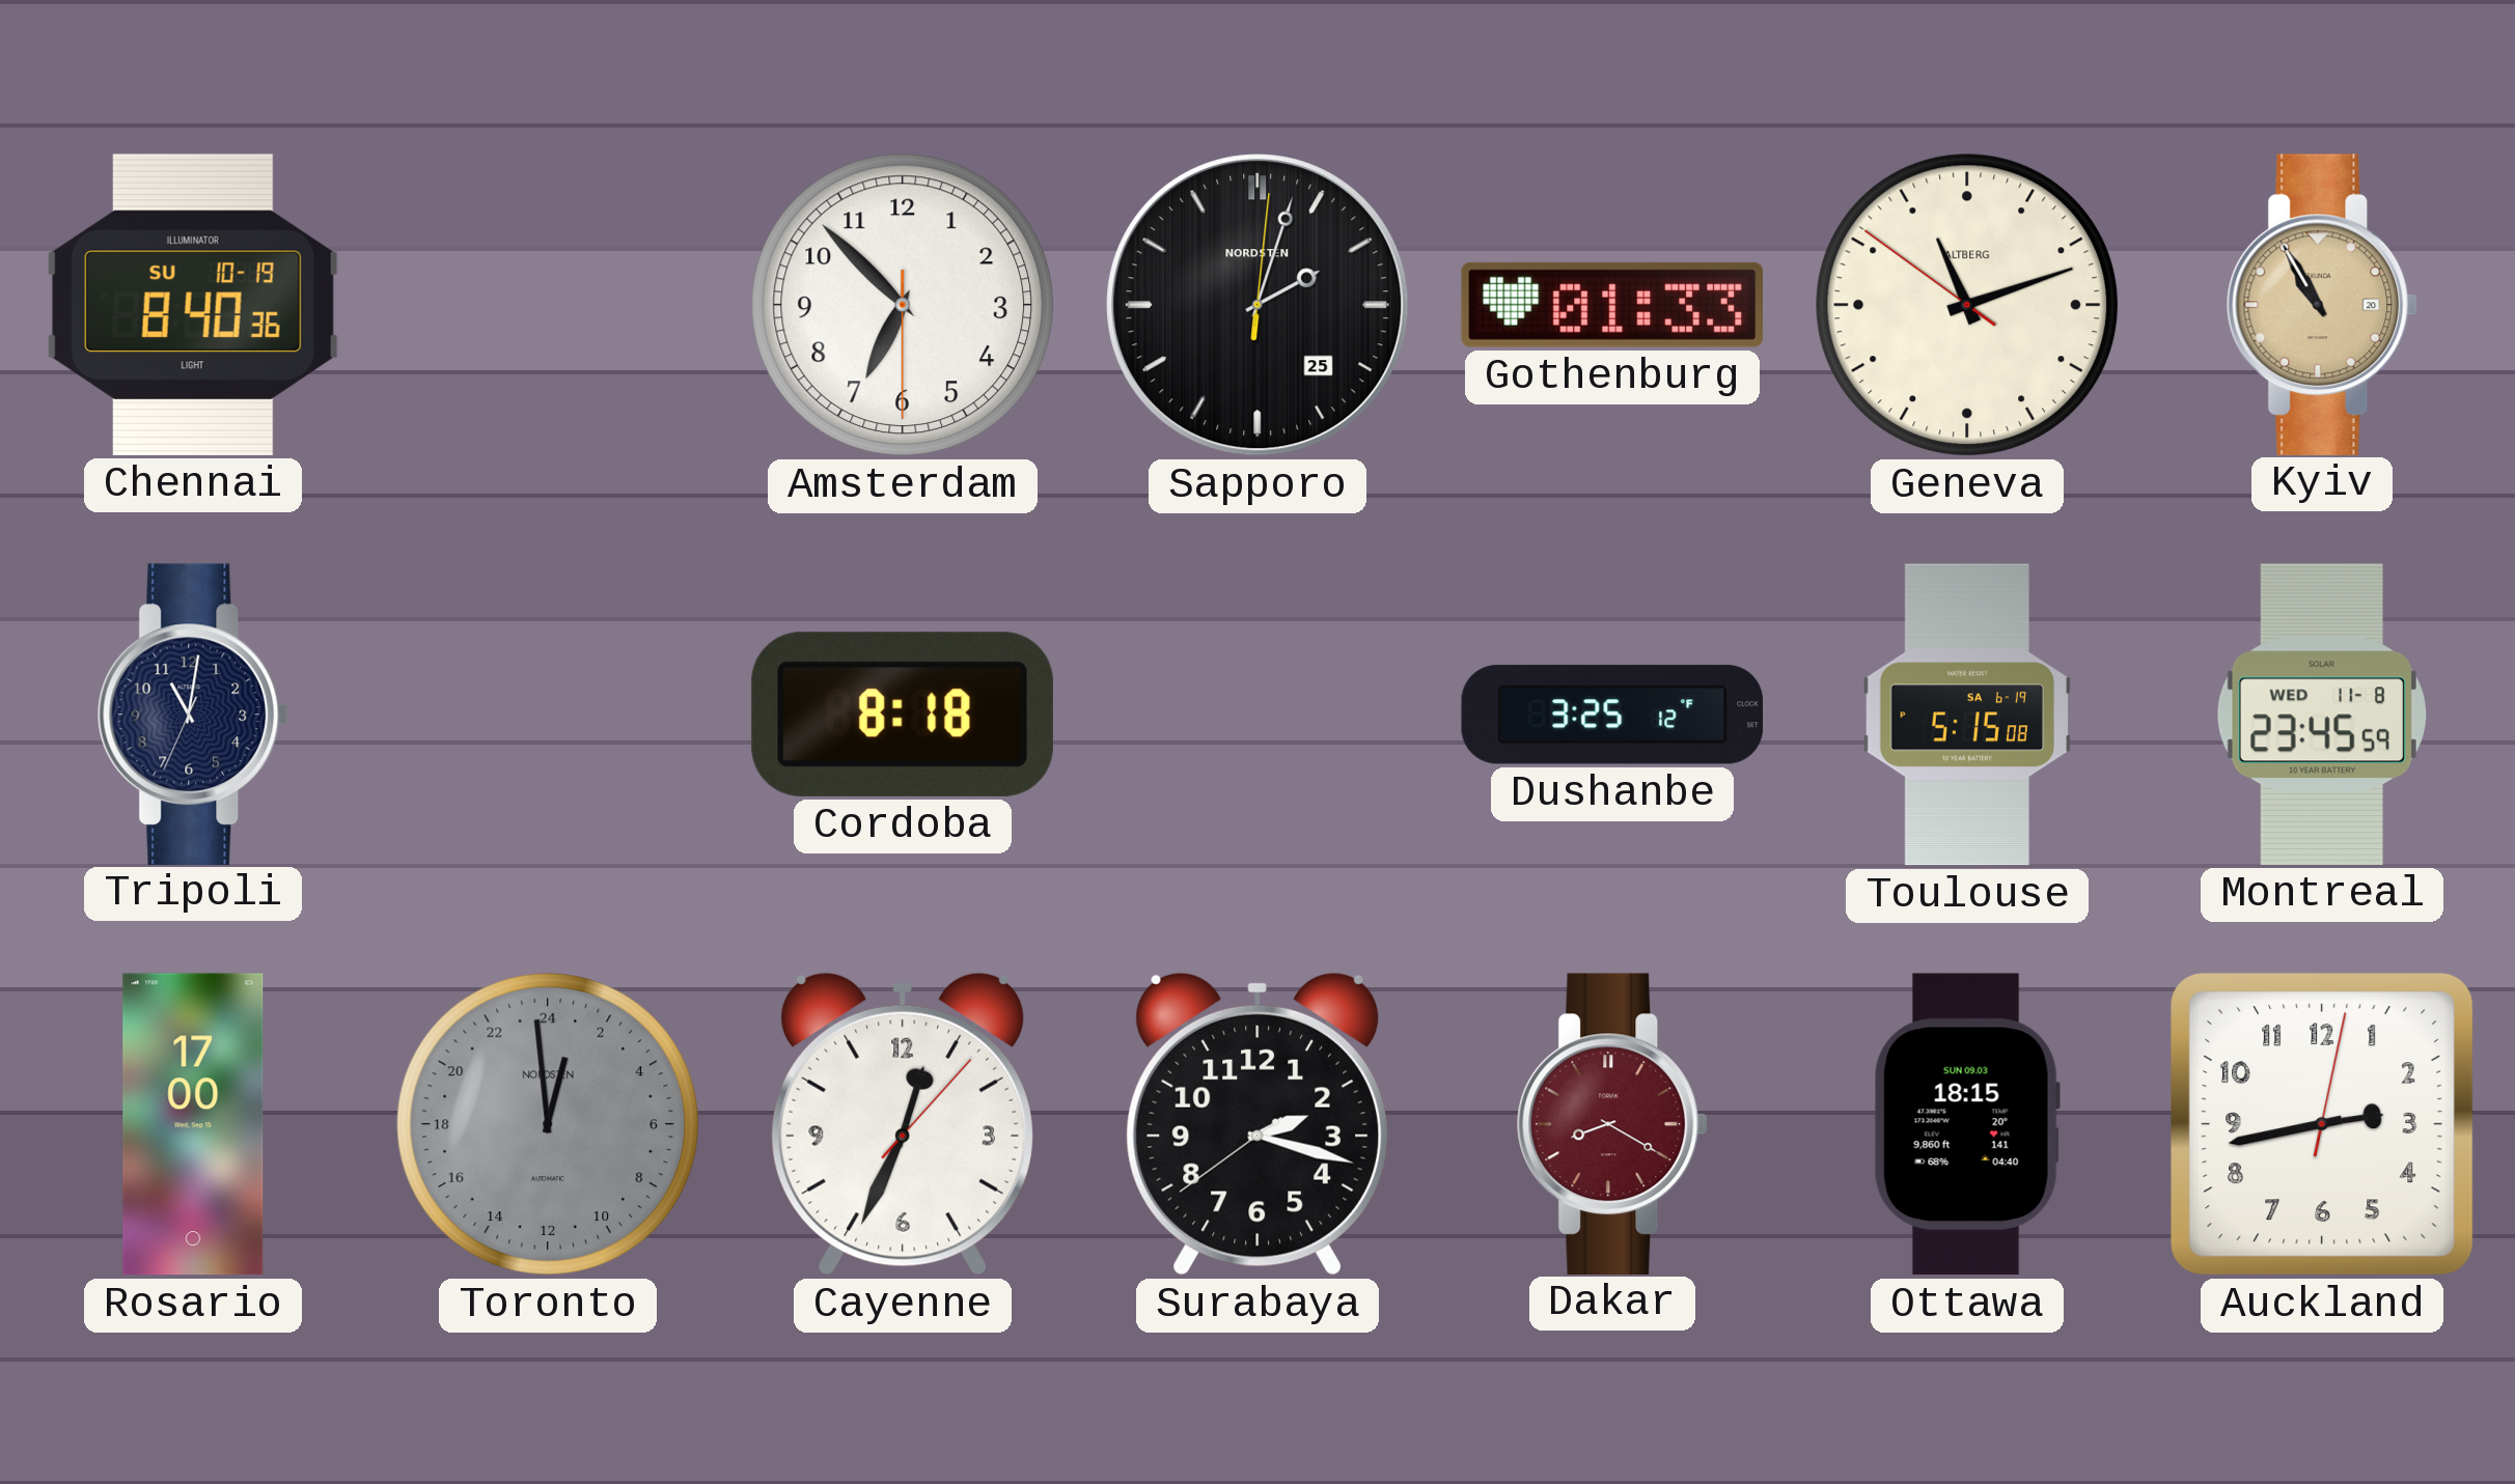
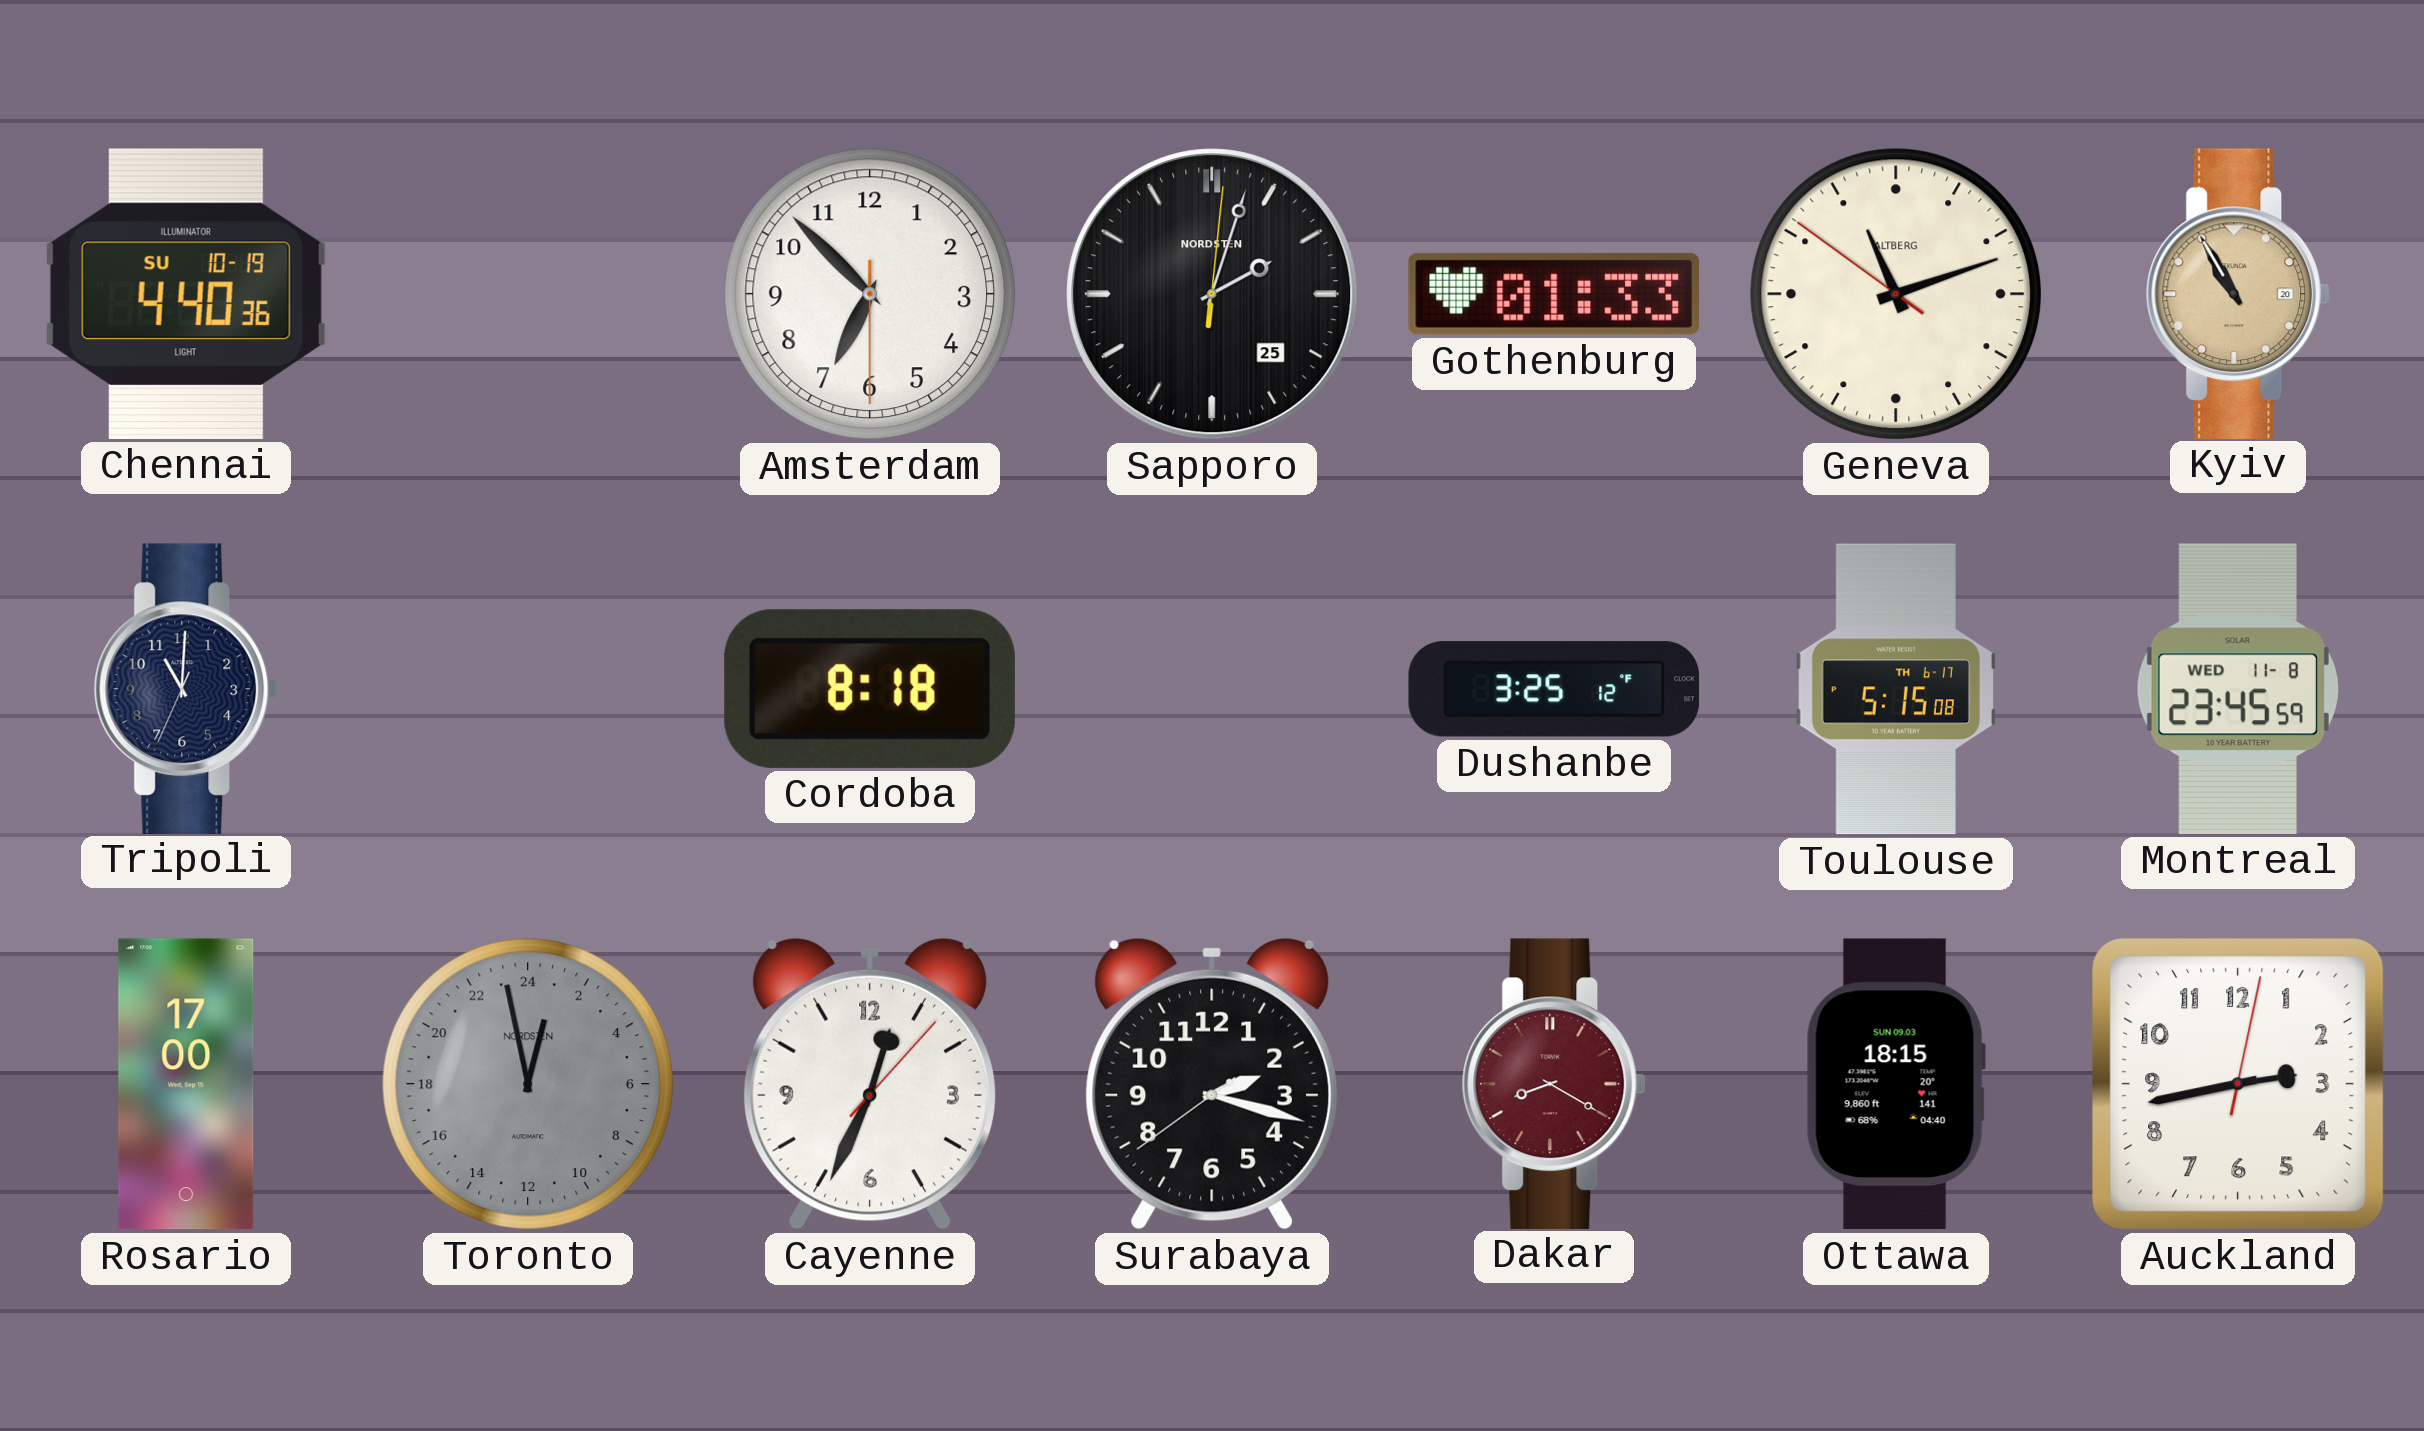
Chennai: 8:40 -> 4:40 (186, 294)
Tripoli: 11:01 -> 11:00 (186, 688)
Toulouse date: SA 6-19 -> TH 6-17 (1895, 689)
Toronto: 0:59 -> 0:58 (528, 1084)
